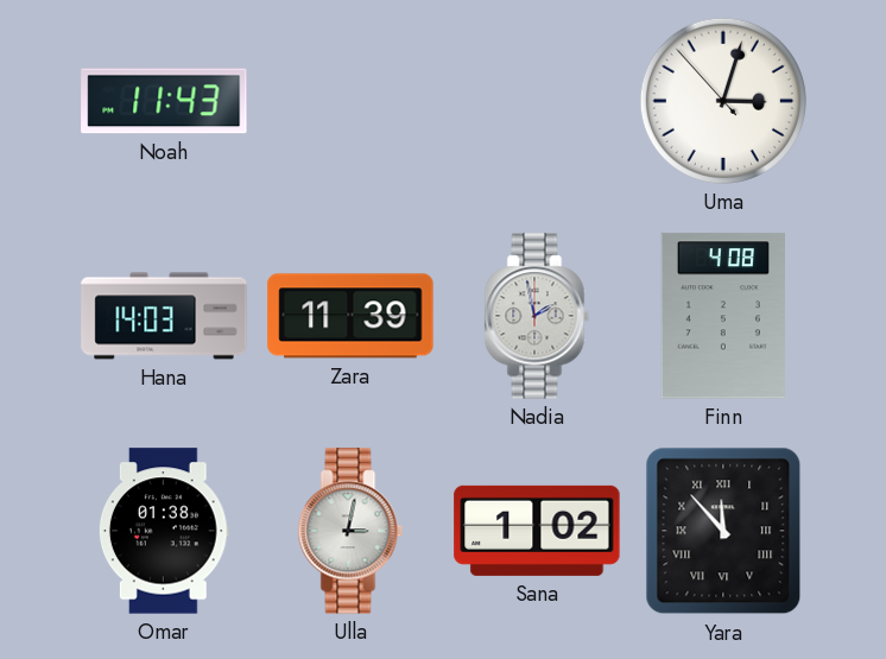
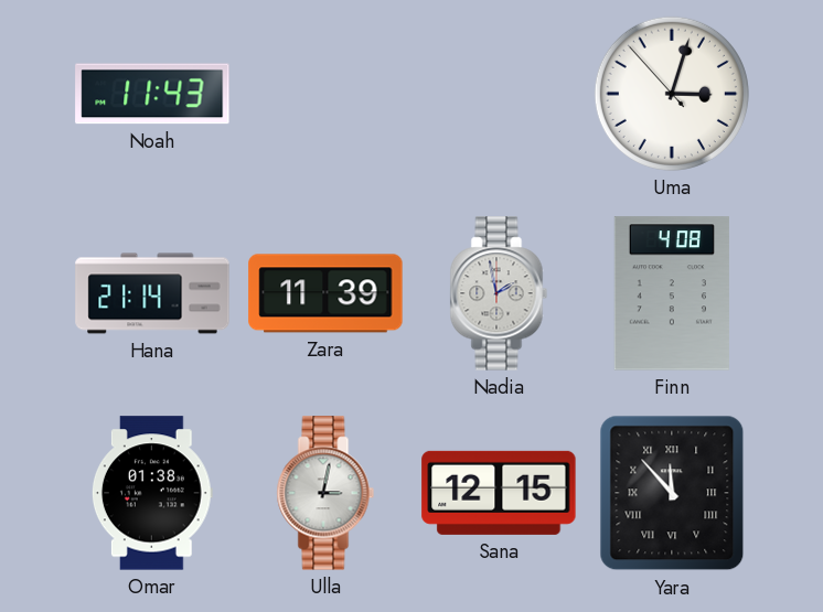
Hana: 14:03 -> 21:14 (152, 293)
Sana: 1:02 -> 12:15 (499, 493)
